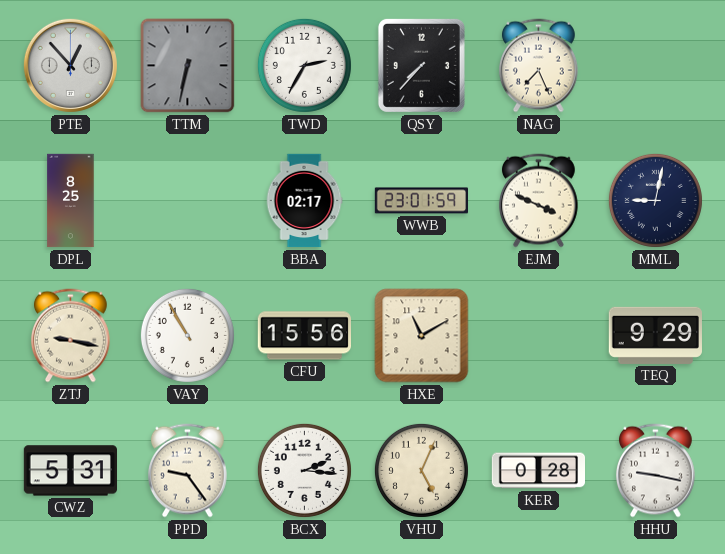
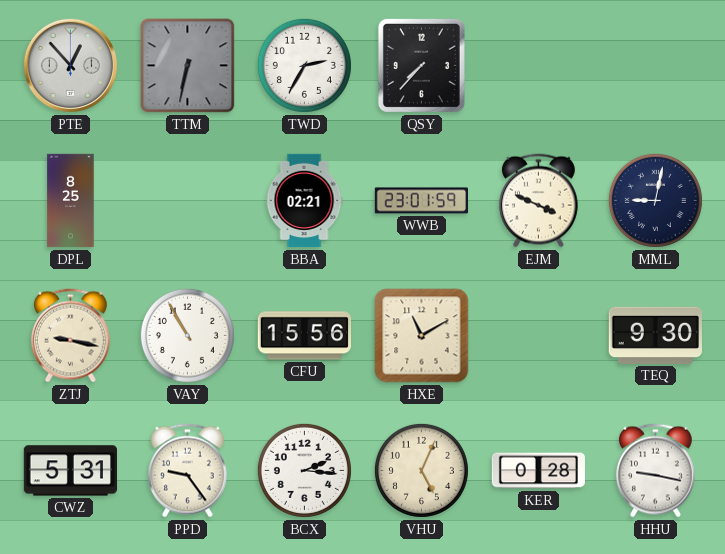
NAG: 7:26 -> none (539, 66)
BBA: 02:17 -> 02:21 (304, 201)
TEQ: 9:29 -> 9:30 (655, 335)
